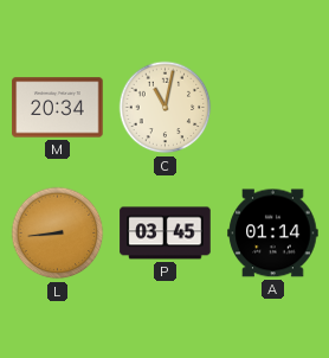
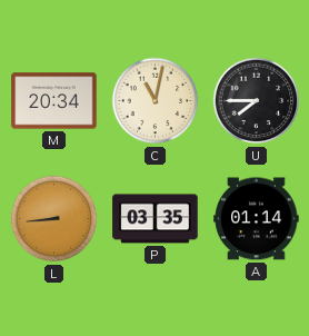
U: none -> 7:45 (257, 101)
P: 03:45 -> 03:35 (156, 219)
